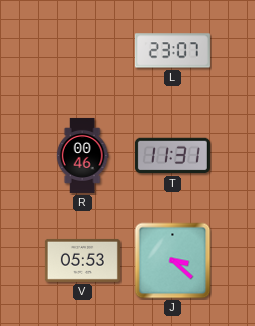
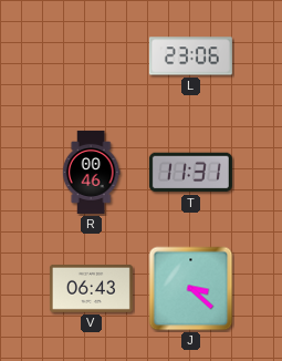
L: 23:07 -> 23:06 (190, 56)
V: 05:53 -> 06:43 (91, 288)
